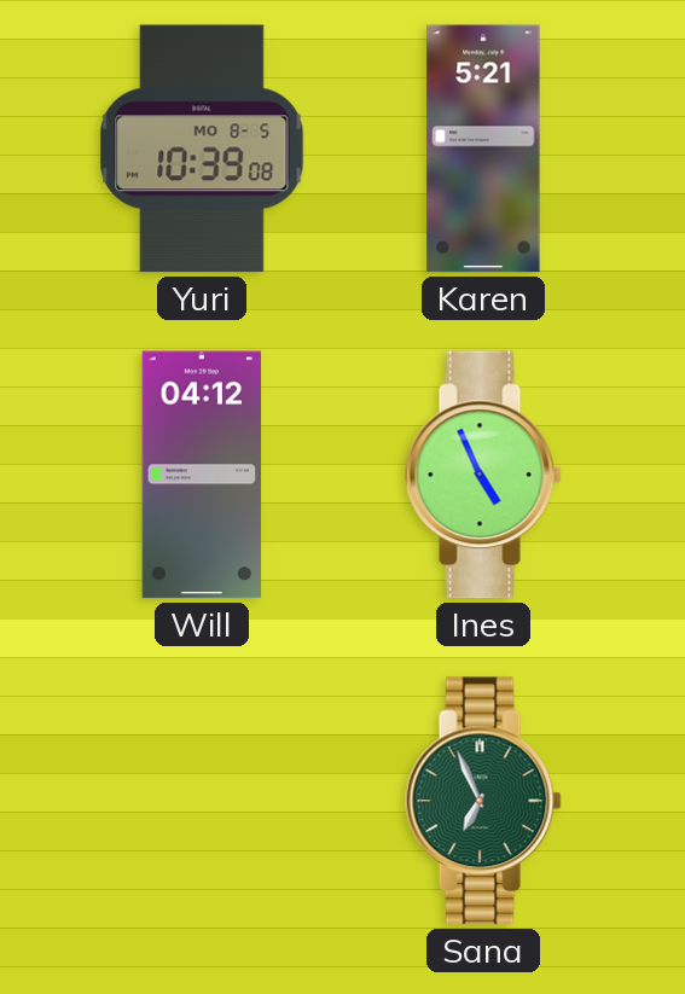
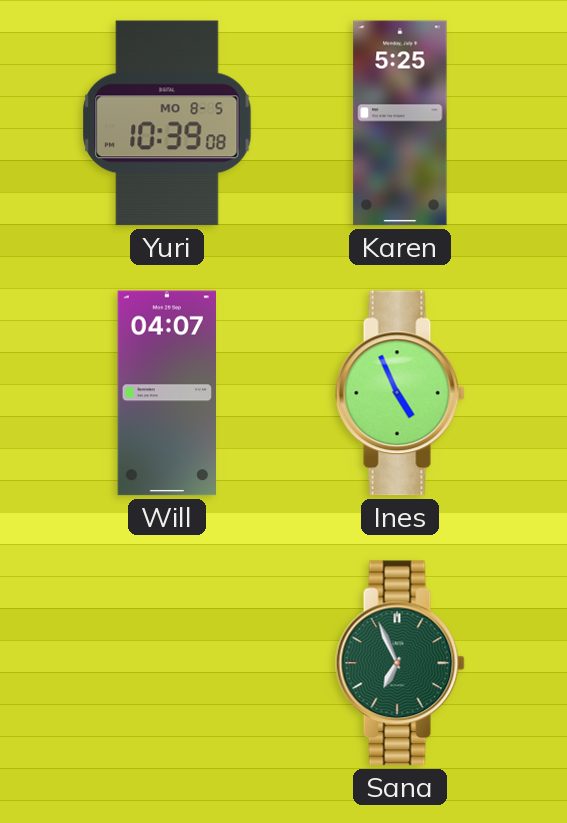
Karen: 5:21 -> 5:25 (400, 123)
Will: 04:12 -> 04:07 (167, 393)
